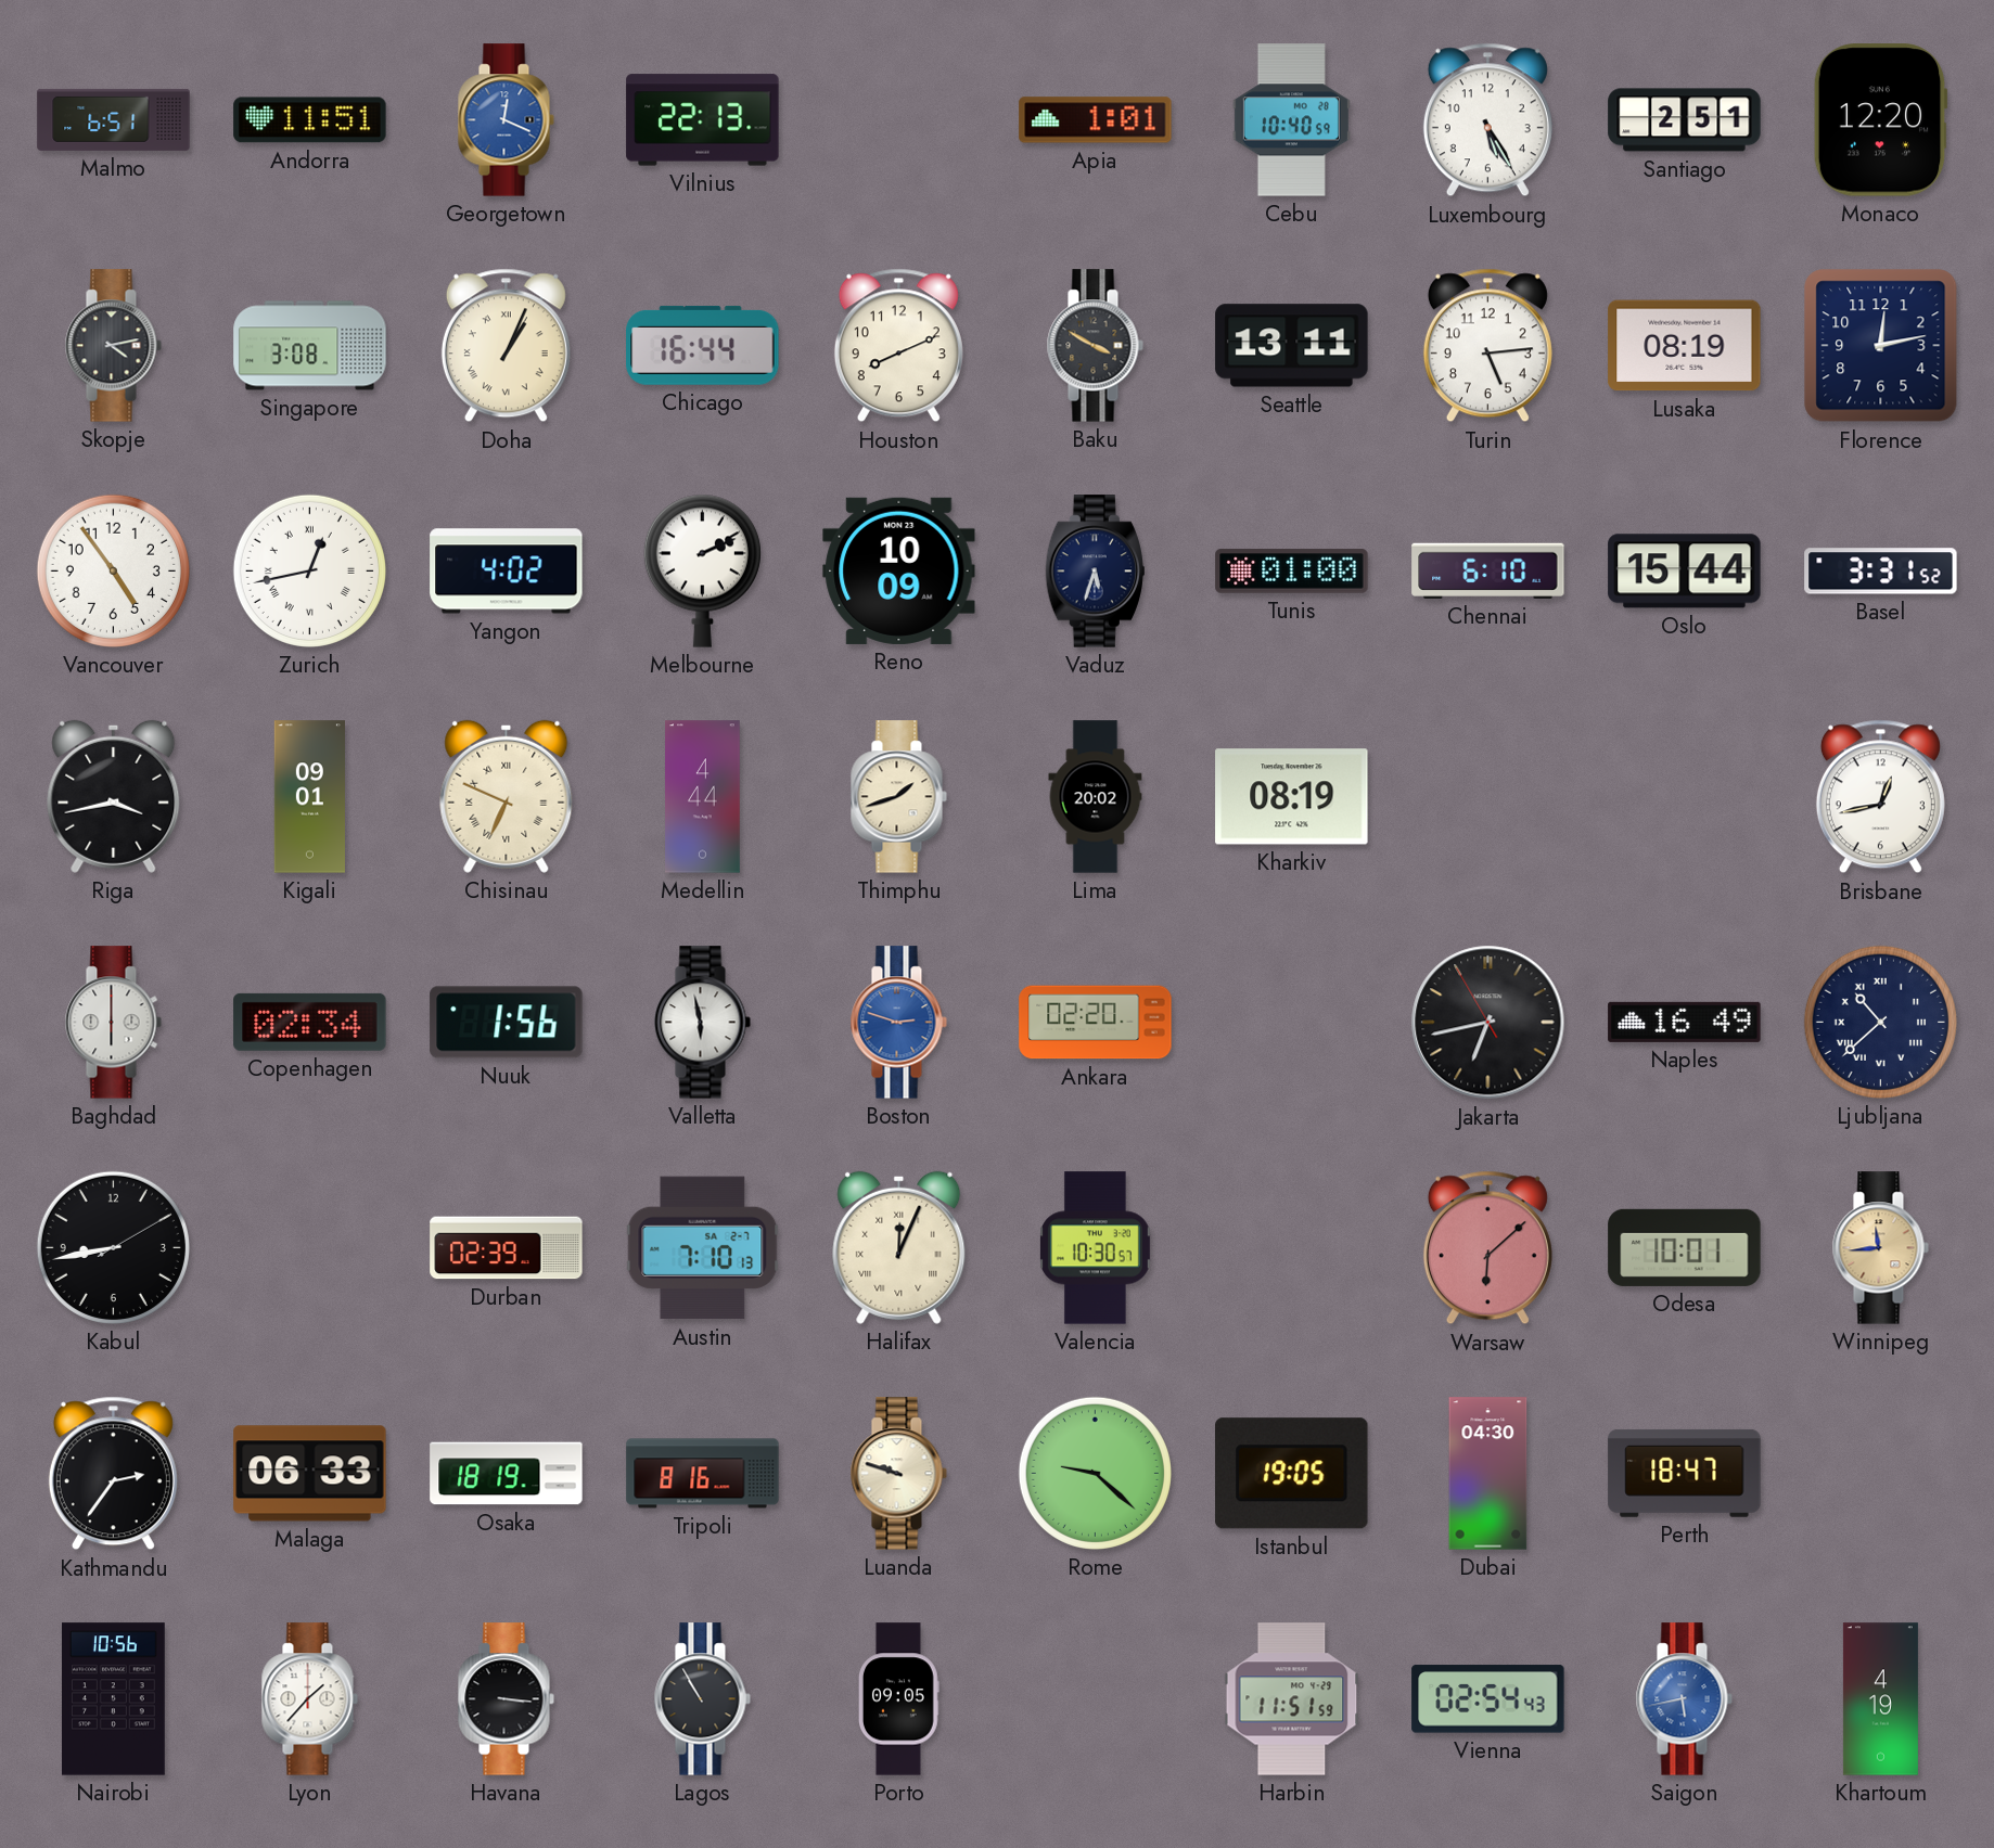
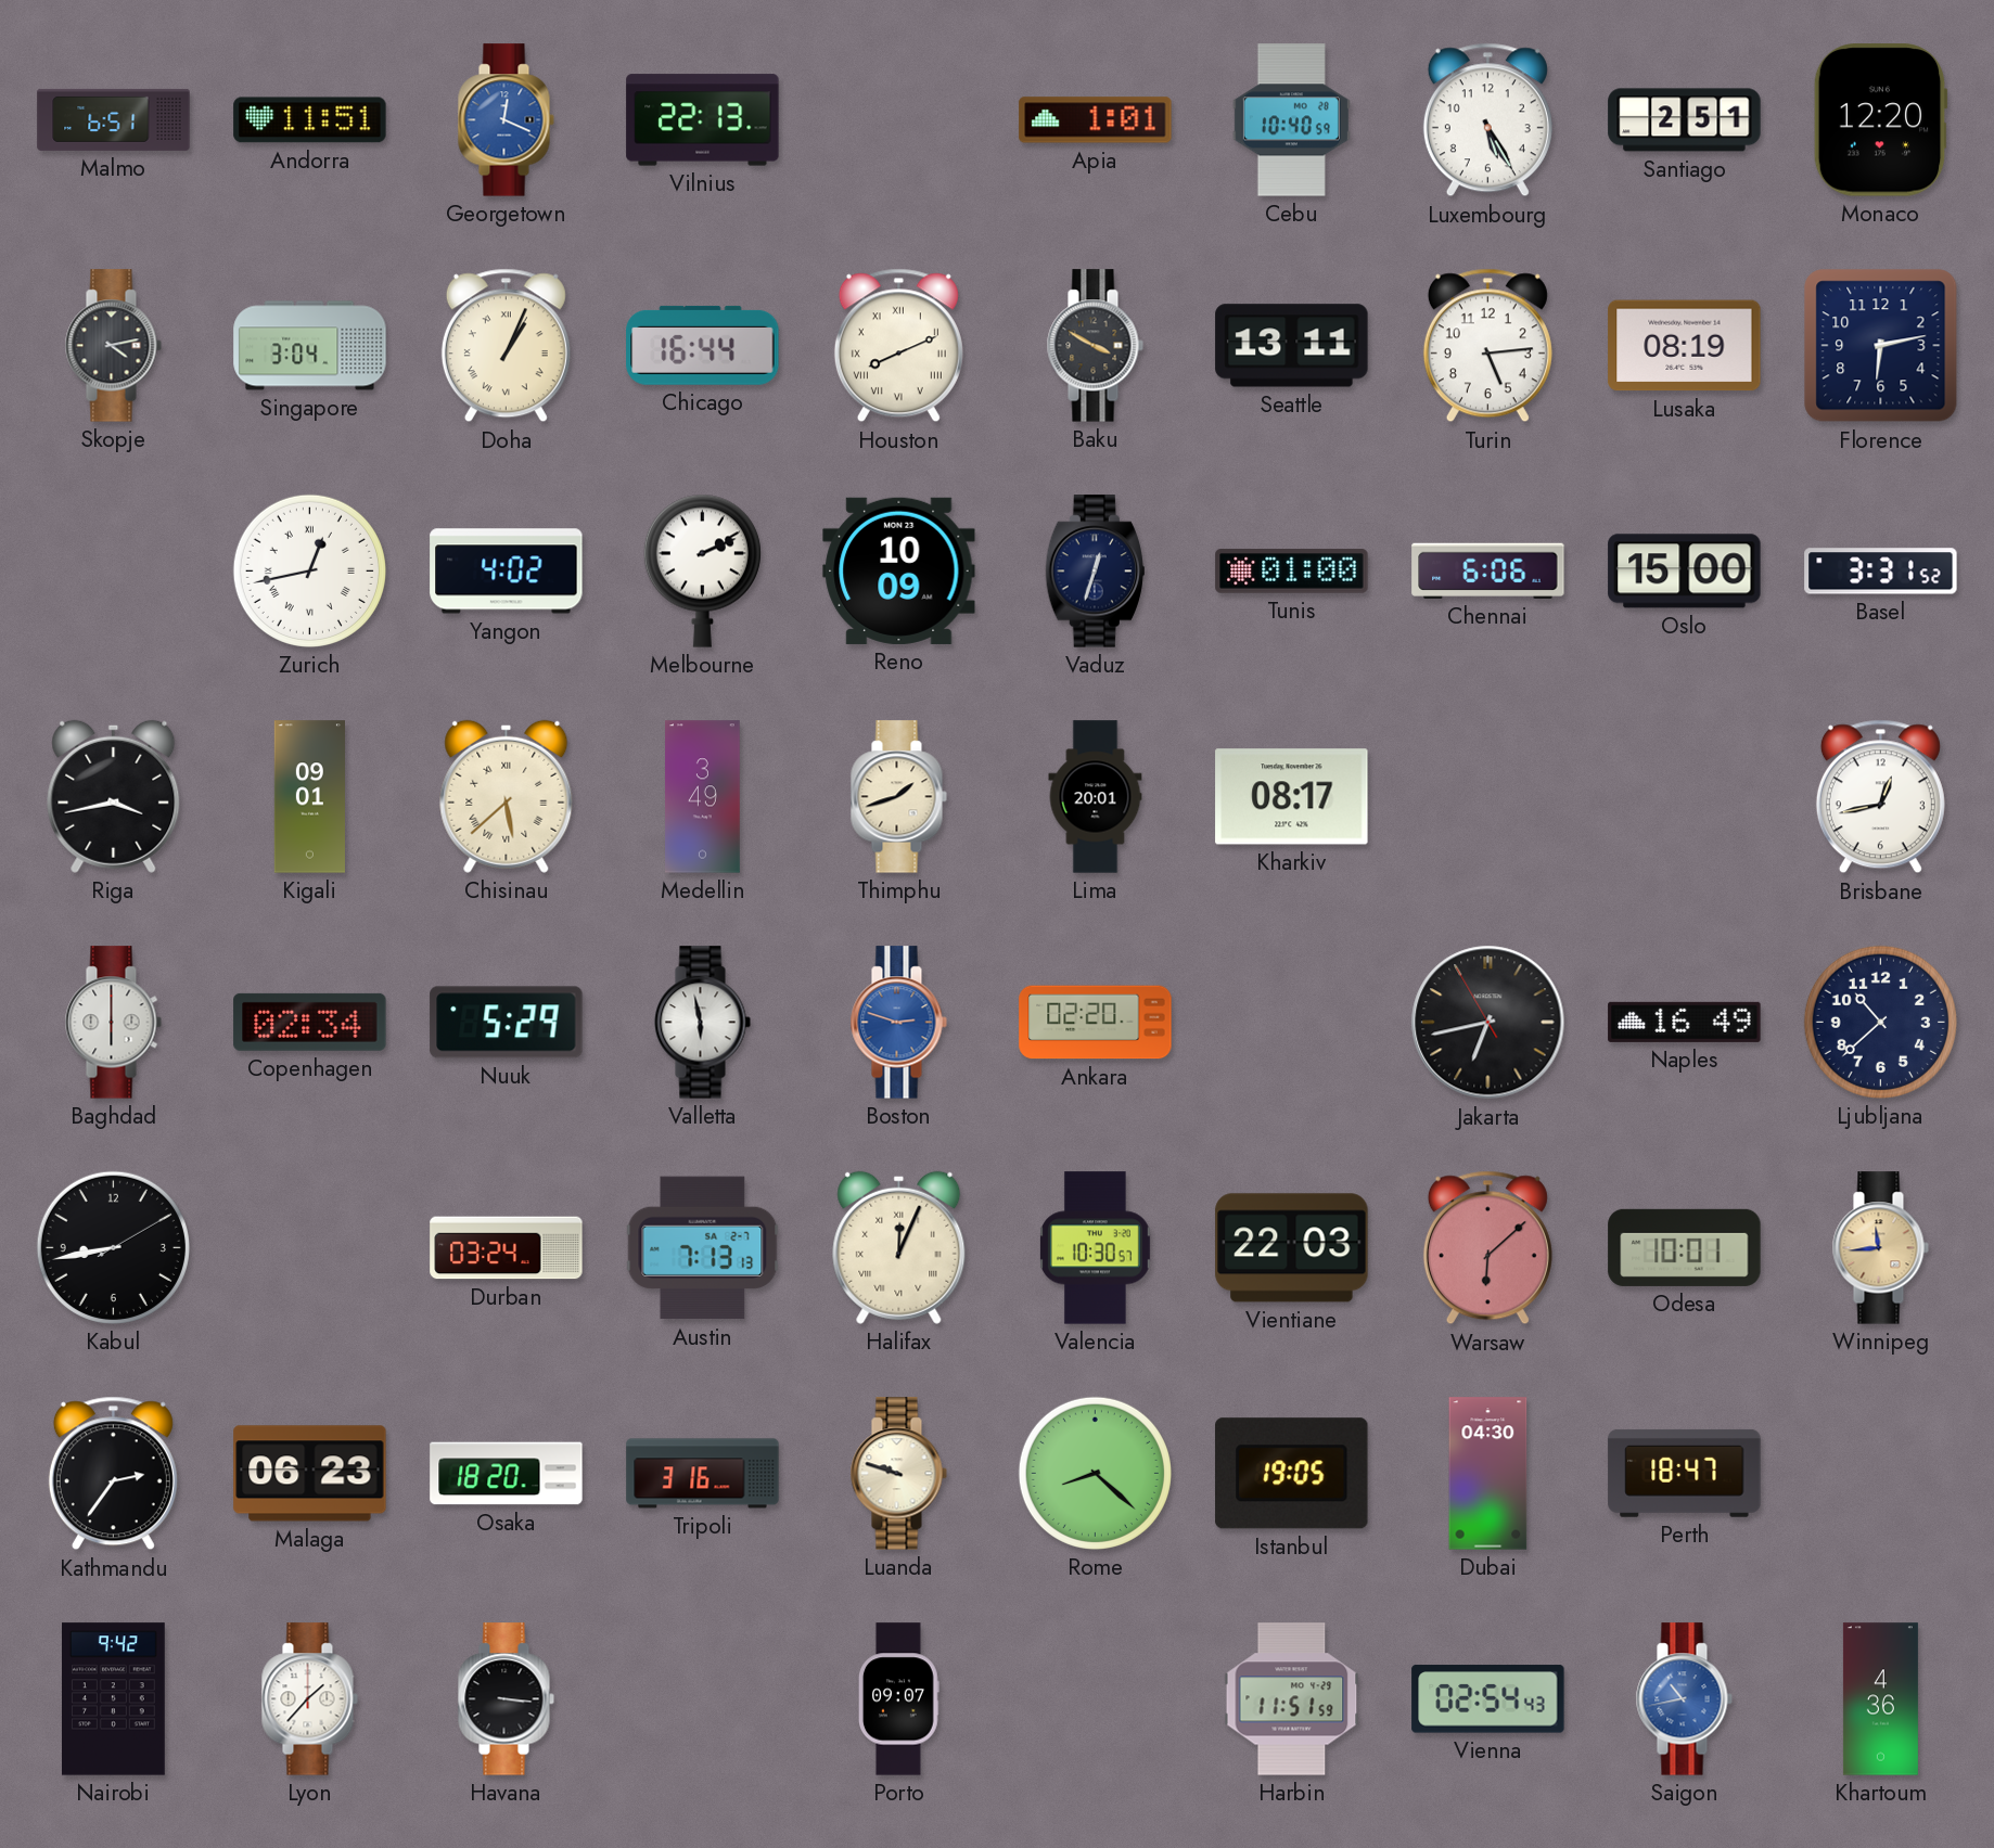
Singapore: 3:08 -> 3:04 (310, 346)
Houston numerals: Arabic -> Roman (898, 346)
Florence: 12:13 -> 6:13 (1881, 346)
Vancouver: 4:54 -> none (113, 570)
Vaduz: 5:33 -> 12:33 (1095, 572)
Chennai: 6:10 -> 6:06 (1488, 570)
Oslo: 15:44 -> 15:00 (1685, 572)
Chisinau: 6:49 -> 5:38 (507, 796)
Medellin: 4:44 -> 3:49 (703, 797)
Lima: 20:02 -> 20:01 (1096, 797)
Kharkiv: 08:19 -> 08:17 (1292, 797)
Nuuk: 1:56 -> 5:29 (507, 1023)
Ljubljana numerals: Roman -> Arabic (1880, 1022)
Durban: 02:39 -> 03:24 (507, 1248)
Austin: 7:10 -> 7:13 (703, 1248)
Vientiane: none -> 22:03 (1292, 1248)
Malaga: 06:33 -> 06:23 (310, 1474)
Osaka: 18:19 -> 18:20 (507, 1474)
Tripoli: 8:16 -> 3:16 (703, 1474)
Rome: 9:22 -> 8:22 (1095, 1473)
Nairobi: 10:56 -> 9:42 (114, 1699)
Lagos: 10:55 -> none (702, 1699)
Porto: 09:05 -> 09:07 (899, 1699)
Saigon: 5:43 -> 10:43 (1684, 1699)
Khartoum: 4:19 -> 4:36 (1880, 1699)
